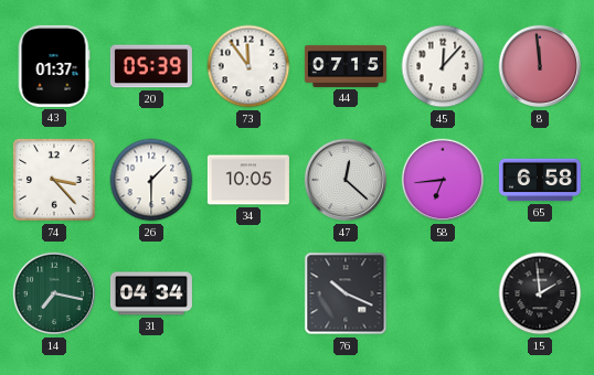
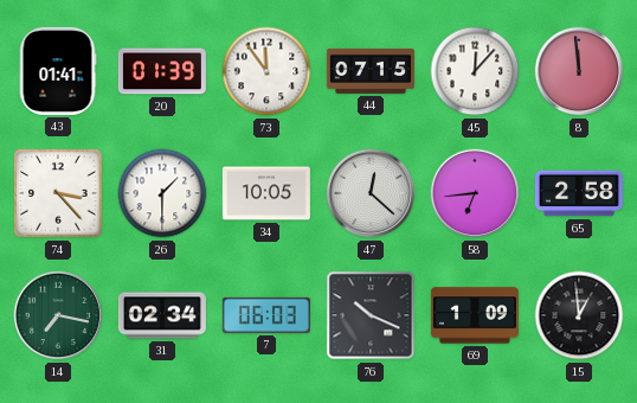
43: 01:37 -> 01:41 (58, 71)
20: 05:39 -> 01:39 (162, 71)
65: 6:58 -> 2:58 (579, 193)
31: 04:34 -> 02:34 (162, 315)
7: none -> 06:03 (266, 315)
69: none -> 1:09 (475, 315)
15: 1:59 -> 12:59 (579, 315)
